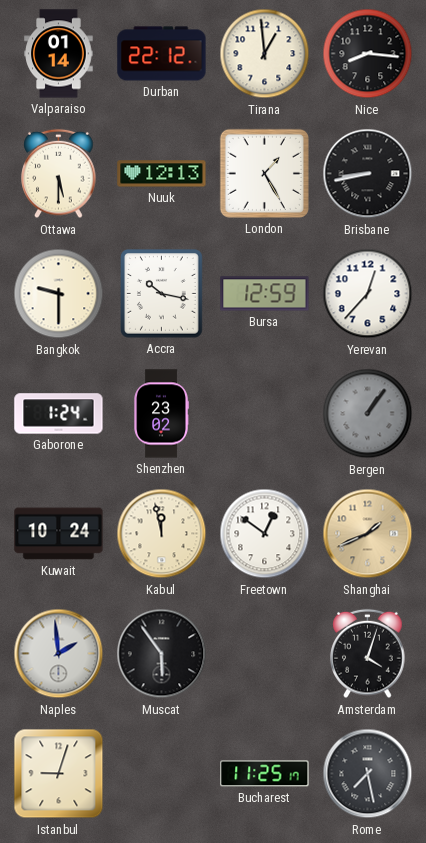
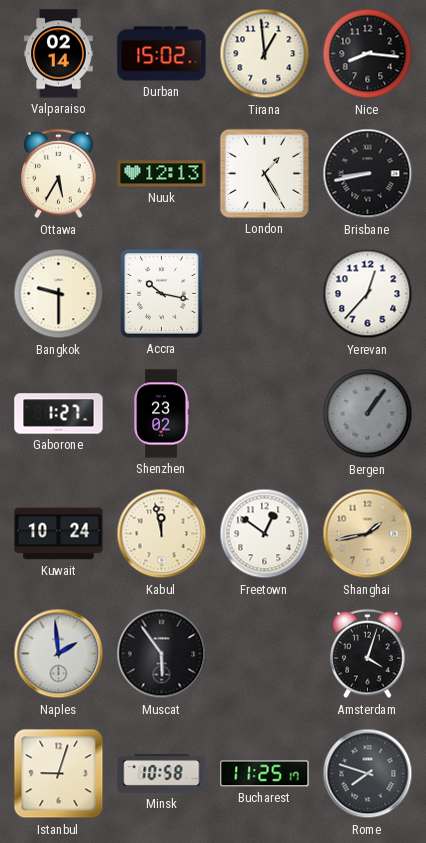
Valparaiso: 01:14 -> 02:14 (59, 54)
Durban: 22:12 -> 15:02 (162, 54)
Ottawa: 5:30 -> 5:35 (59, 174)
Bursa: 12:59 -> none (265, 294)
Gaborone: 1:24 -> 1:27 (59, 414)
Shanghai: 1:41 -> 1:43 (368, 534)
Minsk: none -> 10:58 (162, 774)
Rome: 7:28 -> 7:48 (368, 774)
